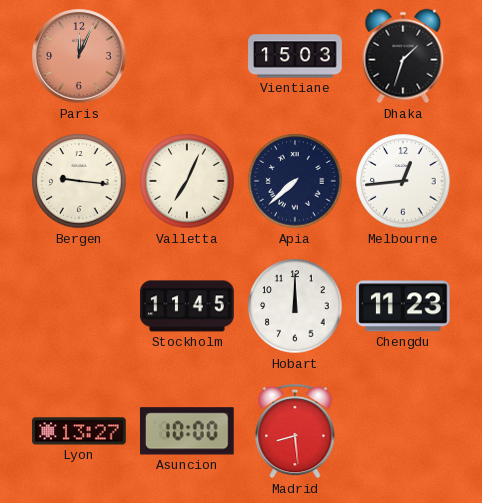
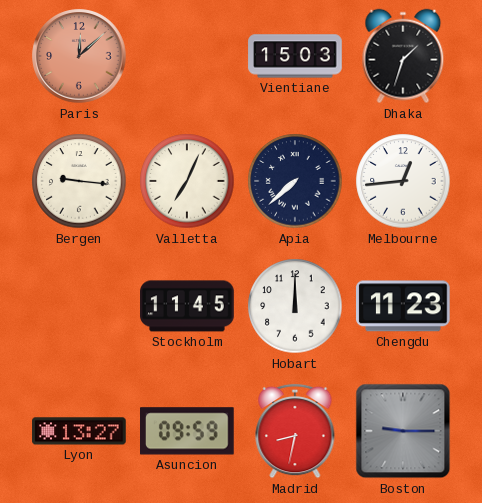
Paris: 12:04 -> 12:08 (79, 56)
Asuncion: 10:00 -> 09:59 (188, 431)
Madrid: 8:29 -> 8:32 (295, 431)
Boston: none -> 9:15 (403, 431)
